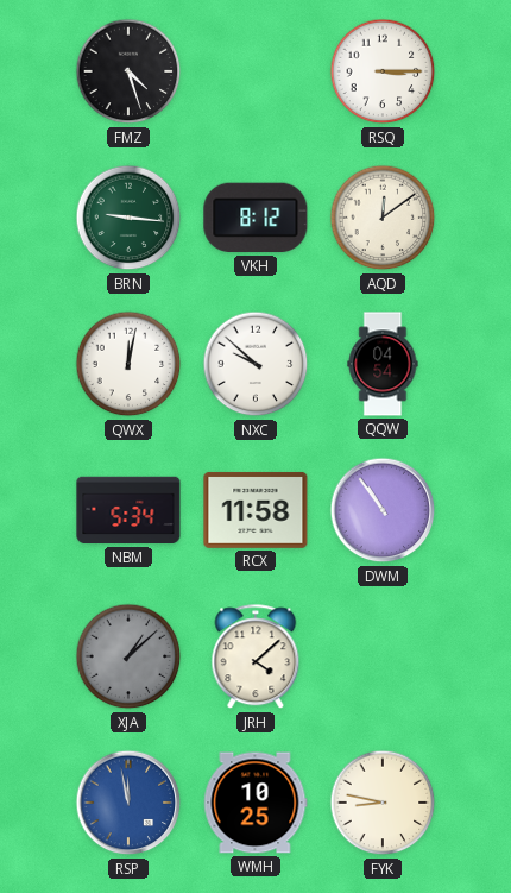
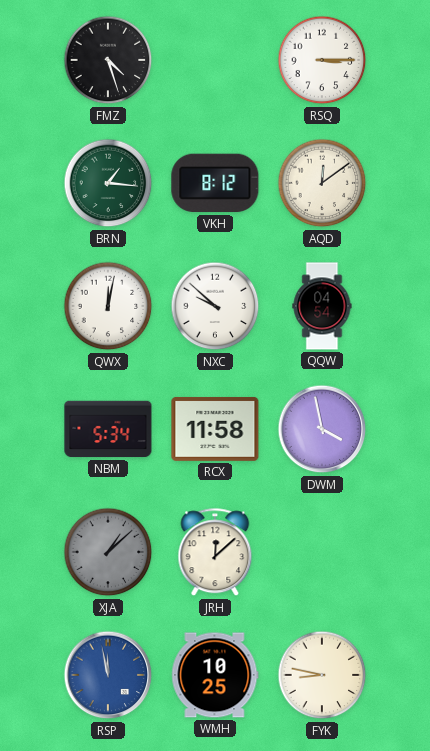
BRN: 9:16 -> 1:16 (108, 183)
DWM: 10:54 -> 3:58 (322, 429)
JRH: 4:08 -> 12:08 (215, 553)
